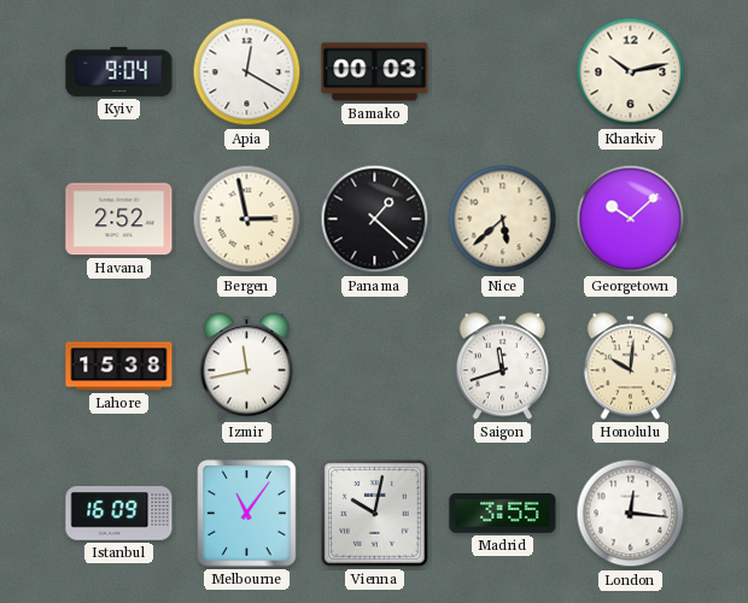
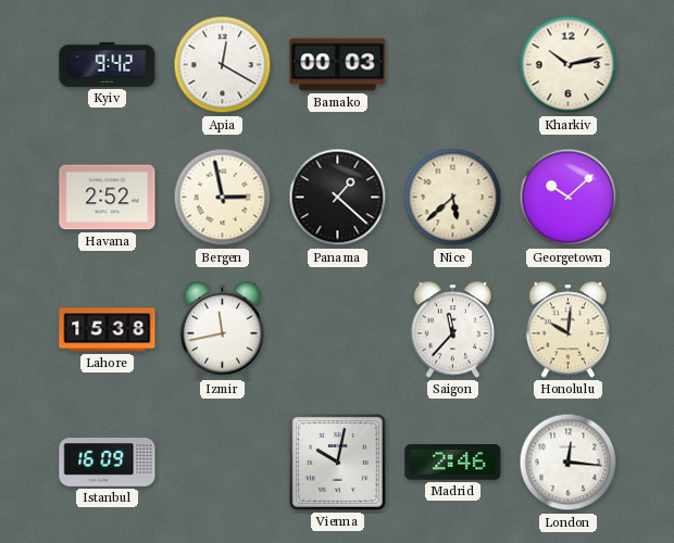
Kyiv: 9:04 -> 9:42 (108, 64)
Saigon: 11:42 -> 11:37 (453, 330)
Melbourne: 11:06 -> none (247, 514)
Madrid: 3:55 -> 2:46 (453, 463)
